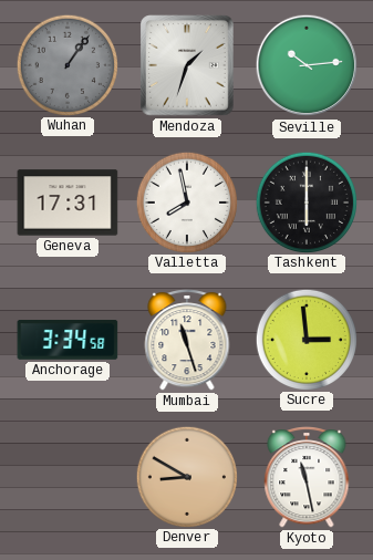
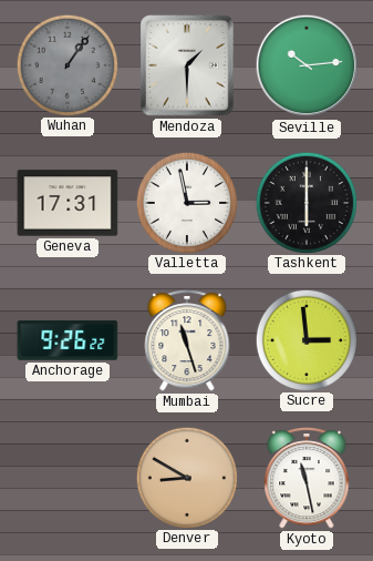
Mendoza: 1:33 -> 1:30 (187, 65)
Valletta: 7:58 -> 2:58 (186, 202)
Anchorage: 3:34 -> 9:26 (68, 341)
